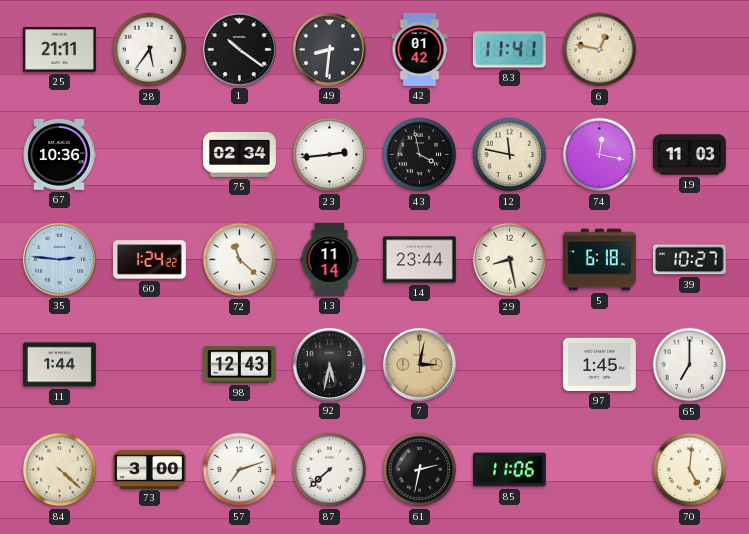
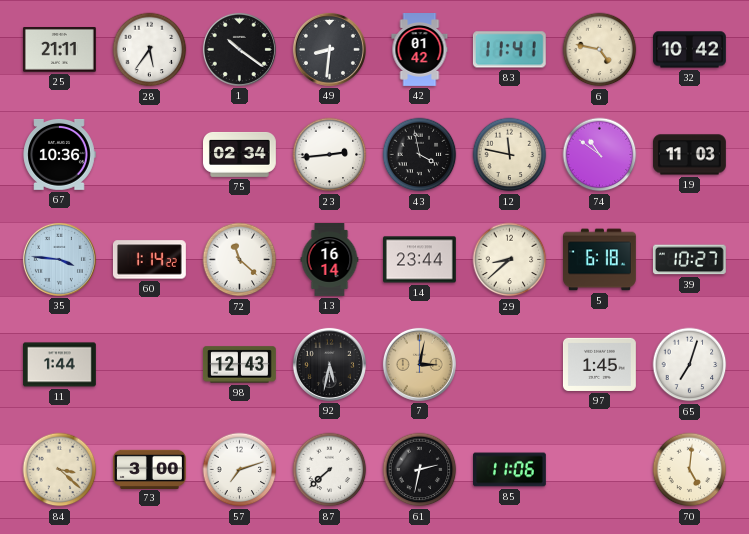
6: 12:47 -> 4:47 (600, 50)
32: none -> 10:42 (690, 50)
74: 12:17 -> 10:51 (600, 155)
35: 2:46 -> 3:46 (59, 259)
60: 1:24 -> 1:14 (149, 260)
13: 11:14 -> 16:14 (330, 260)
29: 8:28 -> 8:38 (510, 260)
65: 7:00 -> 7:03 (690, 365)
84: 4:22 -> 3:22 (60, 470)
